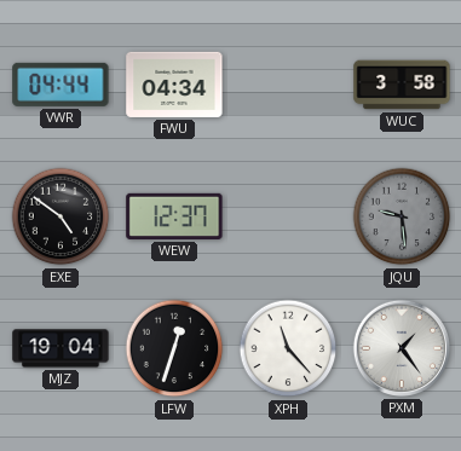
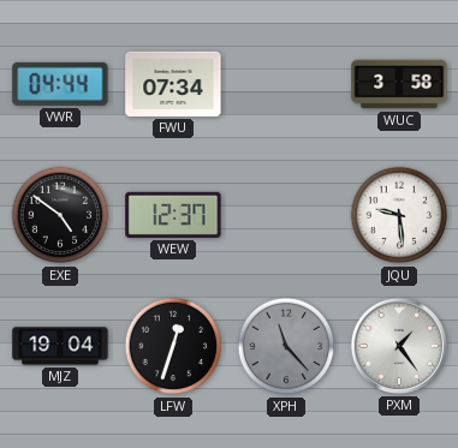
FWU: 04:34 -> 07:34 (173, 84)
JQU dial: grey -> white (399, 215)
XPH dial: white -> grey (286, 346)
